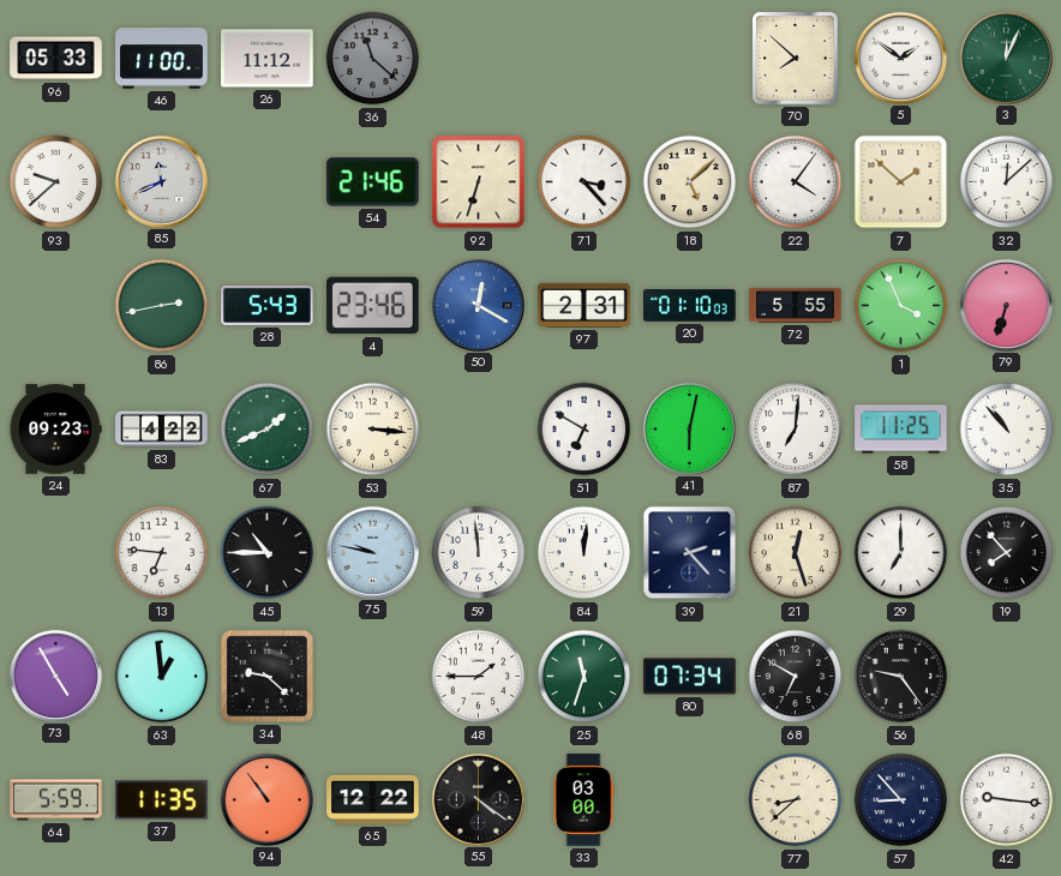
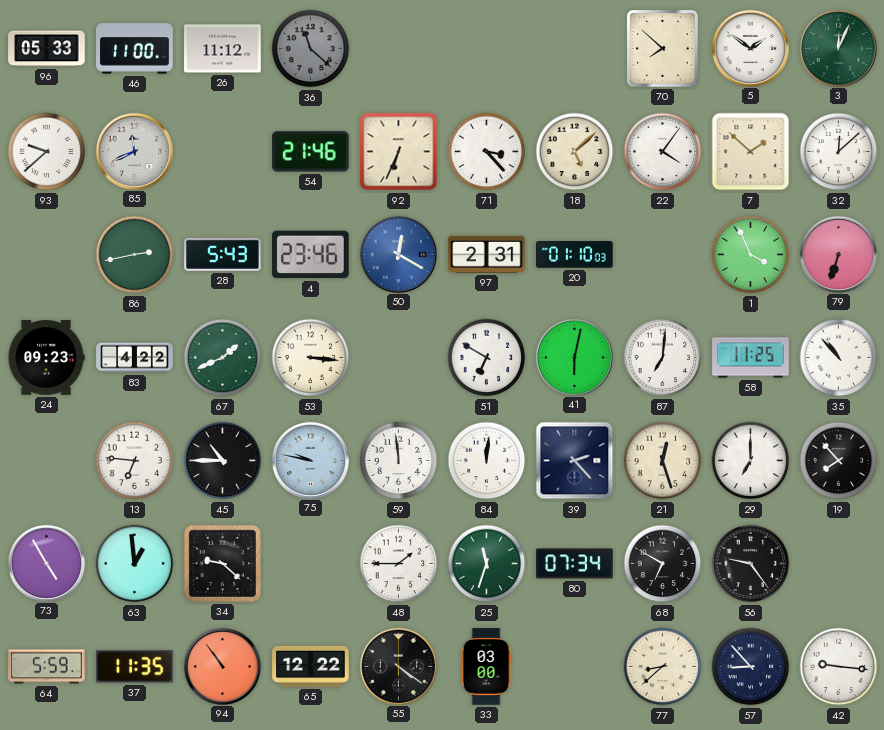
92: 6:33 -> 6:34 (399, 152)
72: 5:55 -> none (796, 306)
